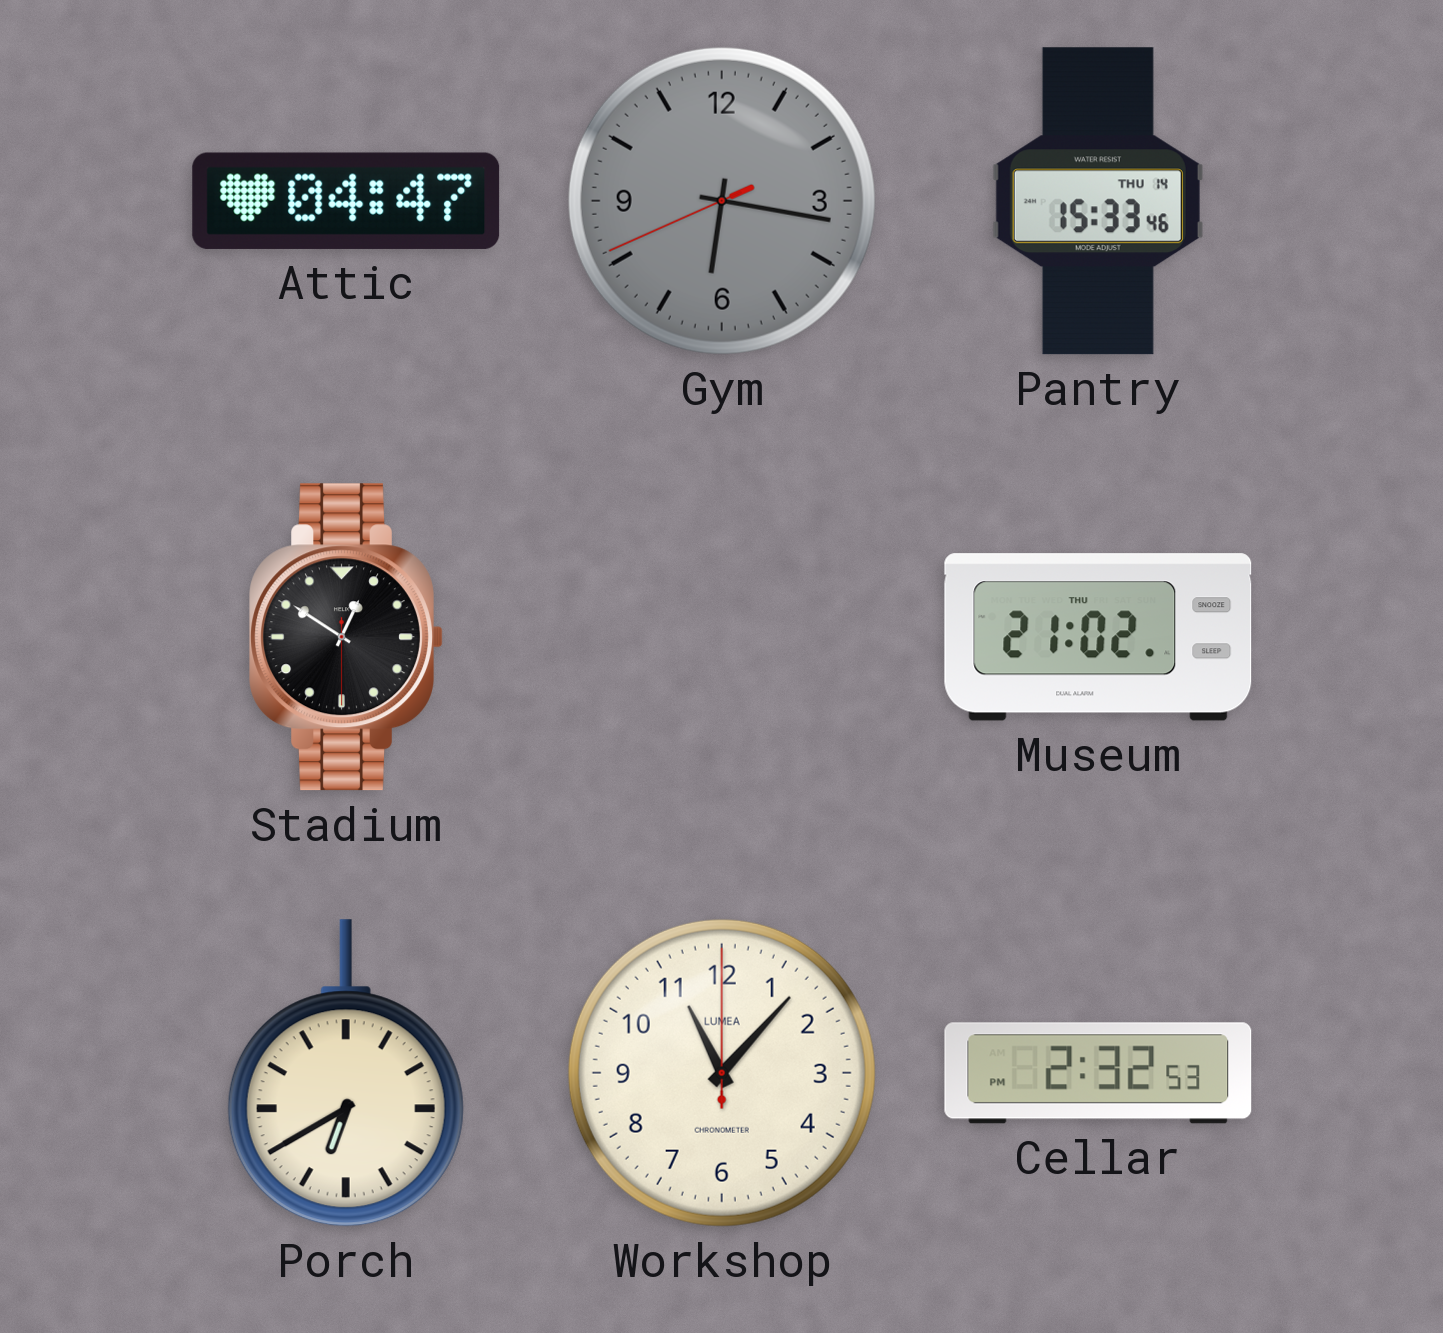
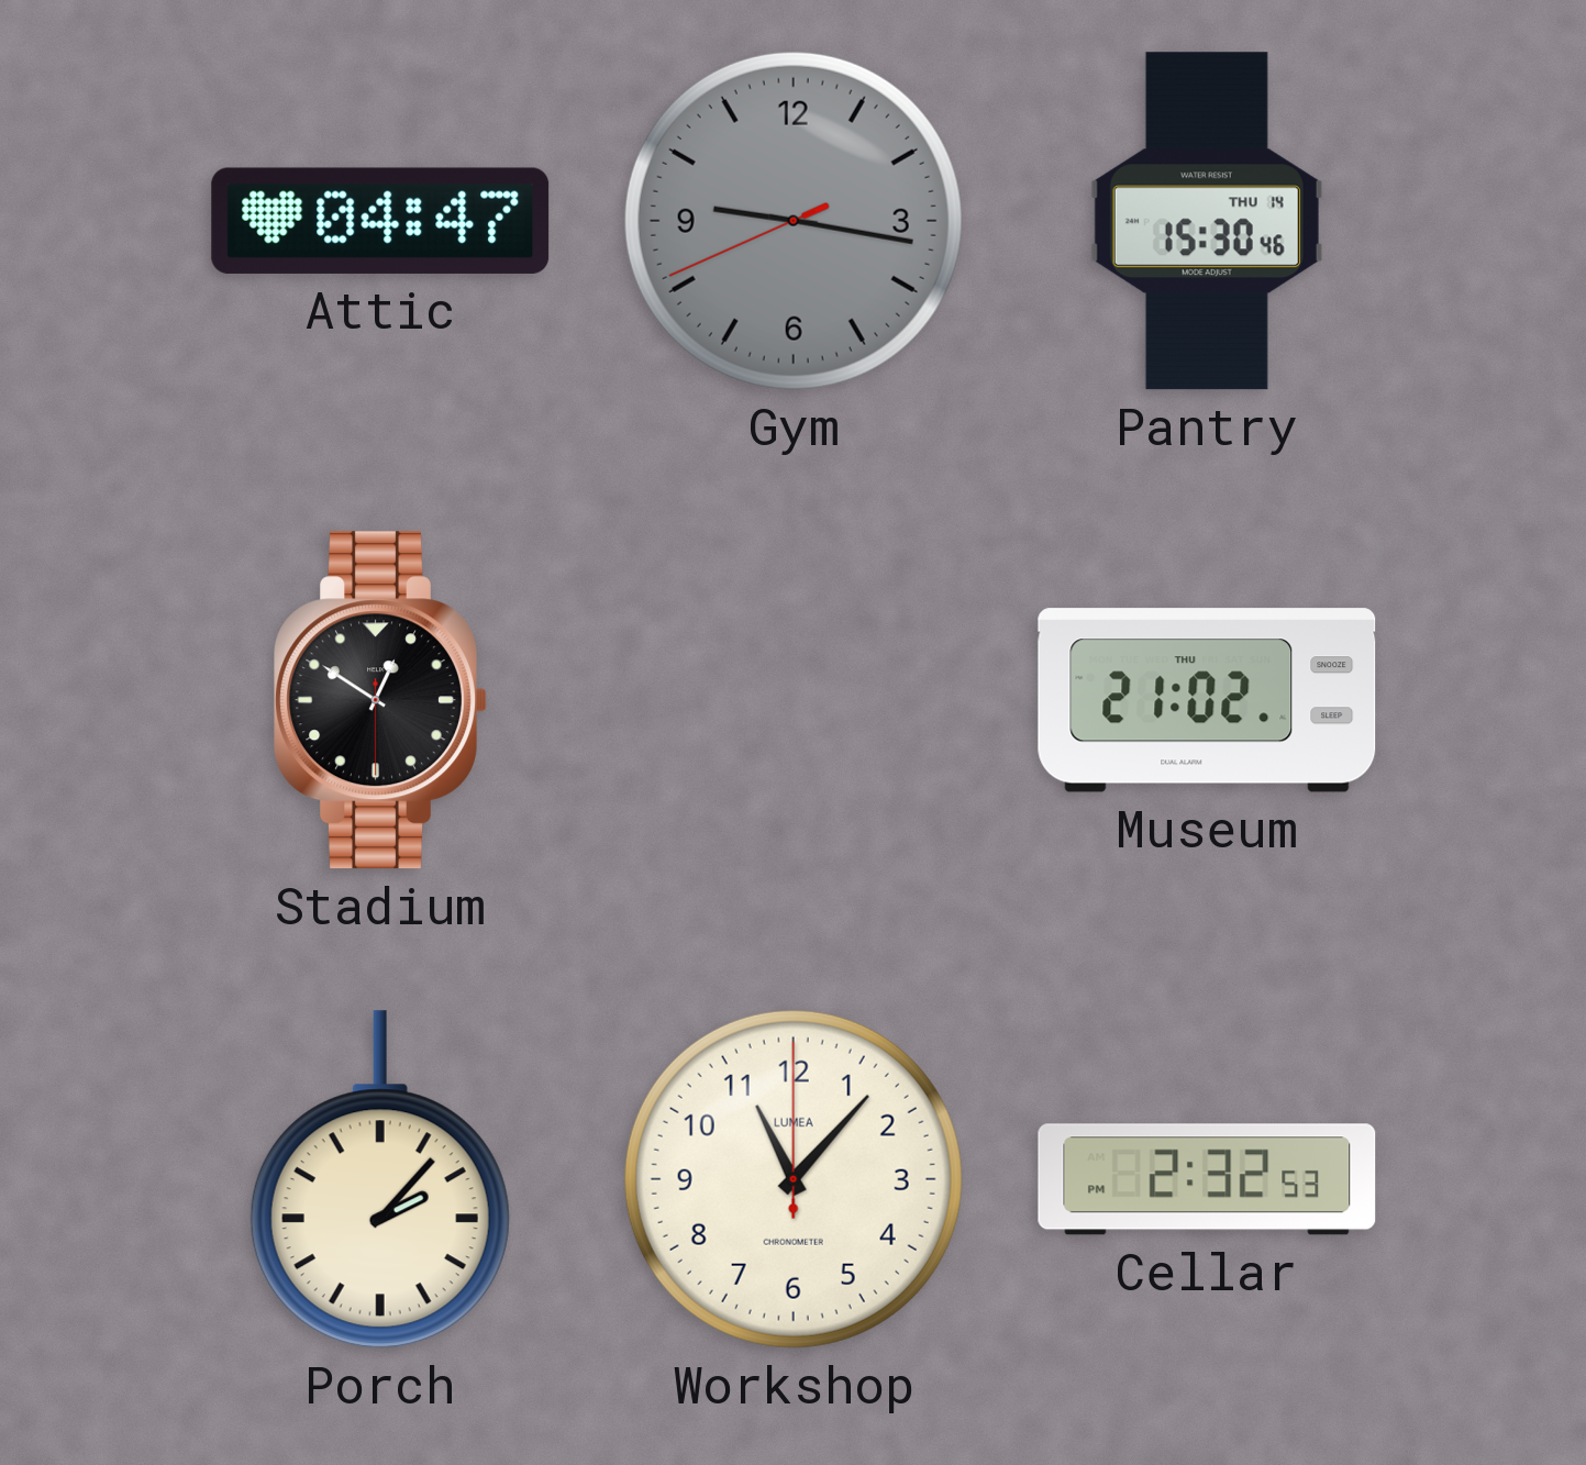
Gym: 6:16 -> 9:16 (794, 221)
Pantry: 15:33 -> 15:30 (1207, 221)
Porch: 6:40 -> 2:07 (380, 1179)
